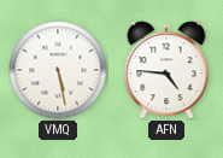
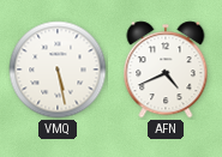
AFN: 4:46 -> 4:41 (166, 70)
